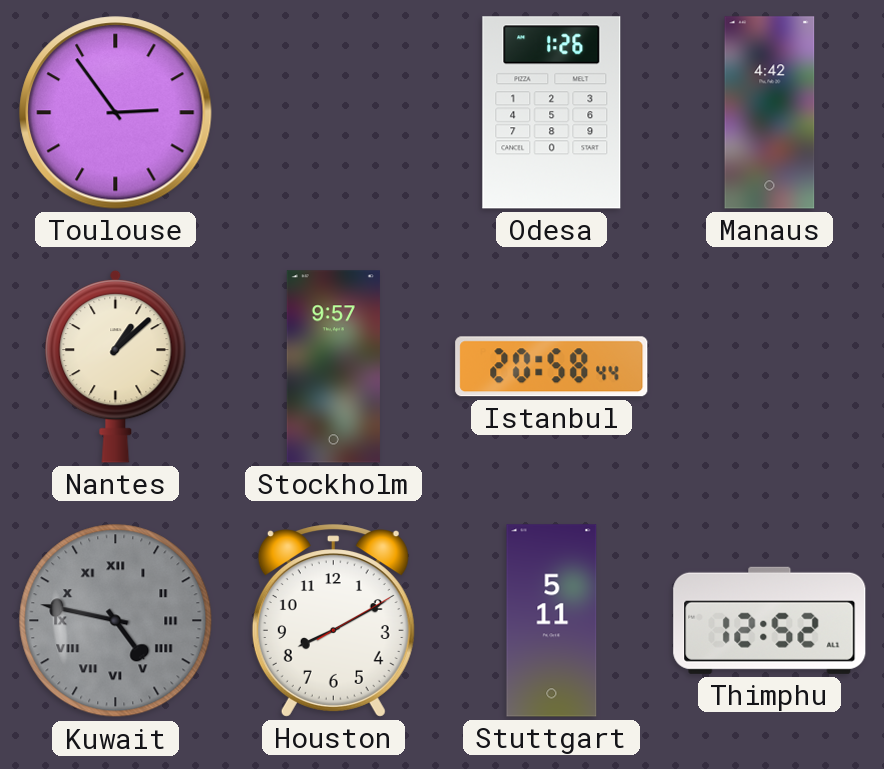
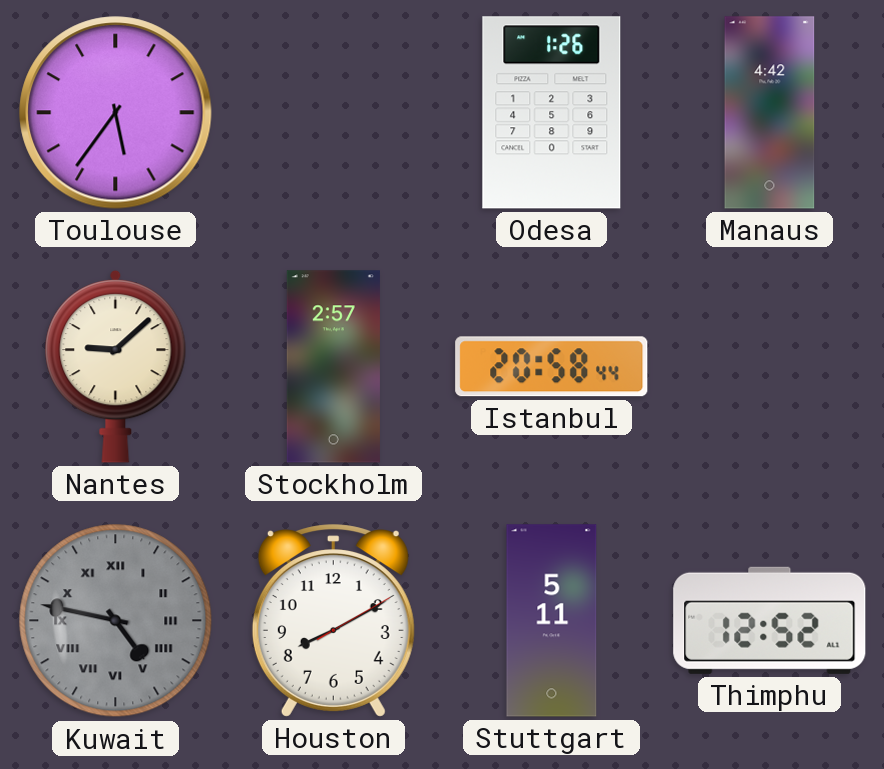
Toulouse: 2:54 -> 5:36 (116, 113)
Nantes: 1:08 -> 9:08 (116, 366)
Stockholm: 9:57 -> 2:57 (333, 367)
